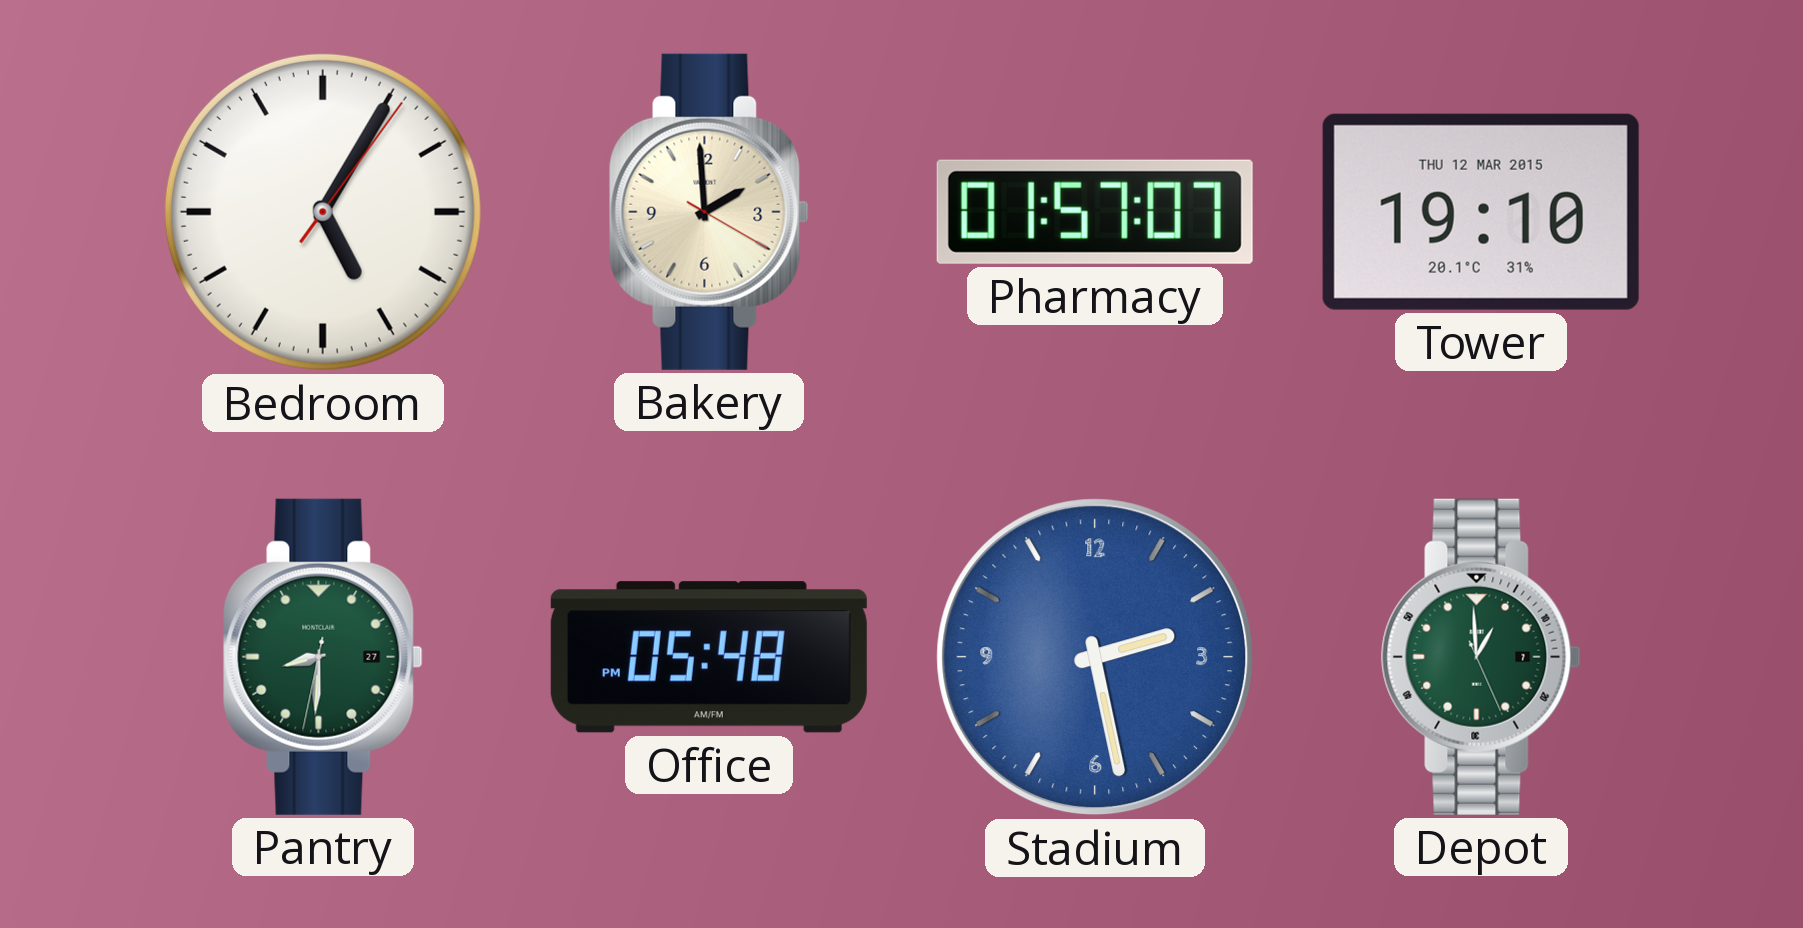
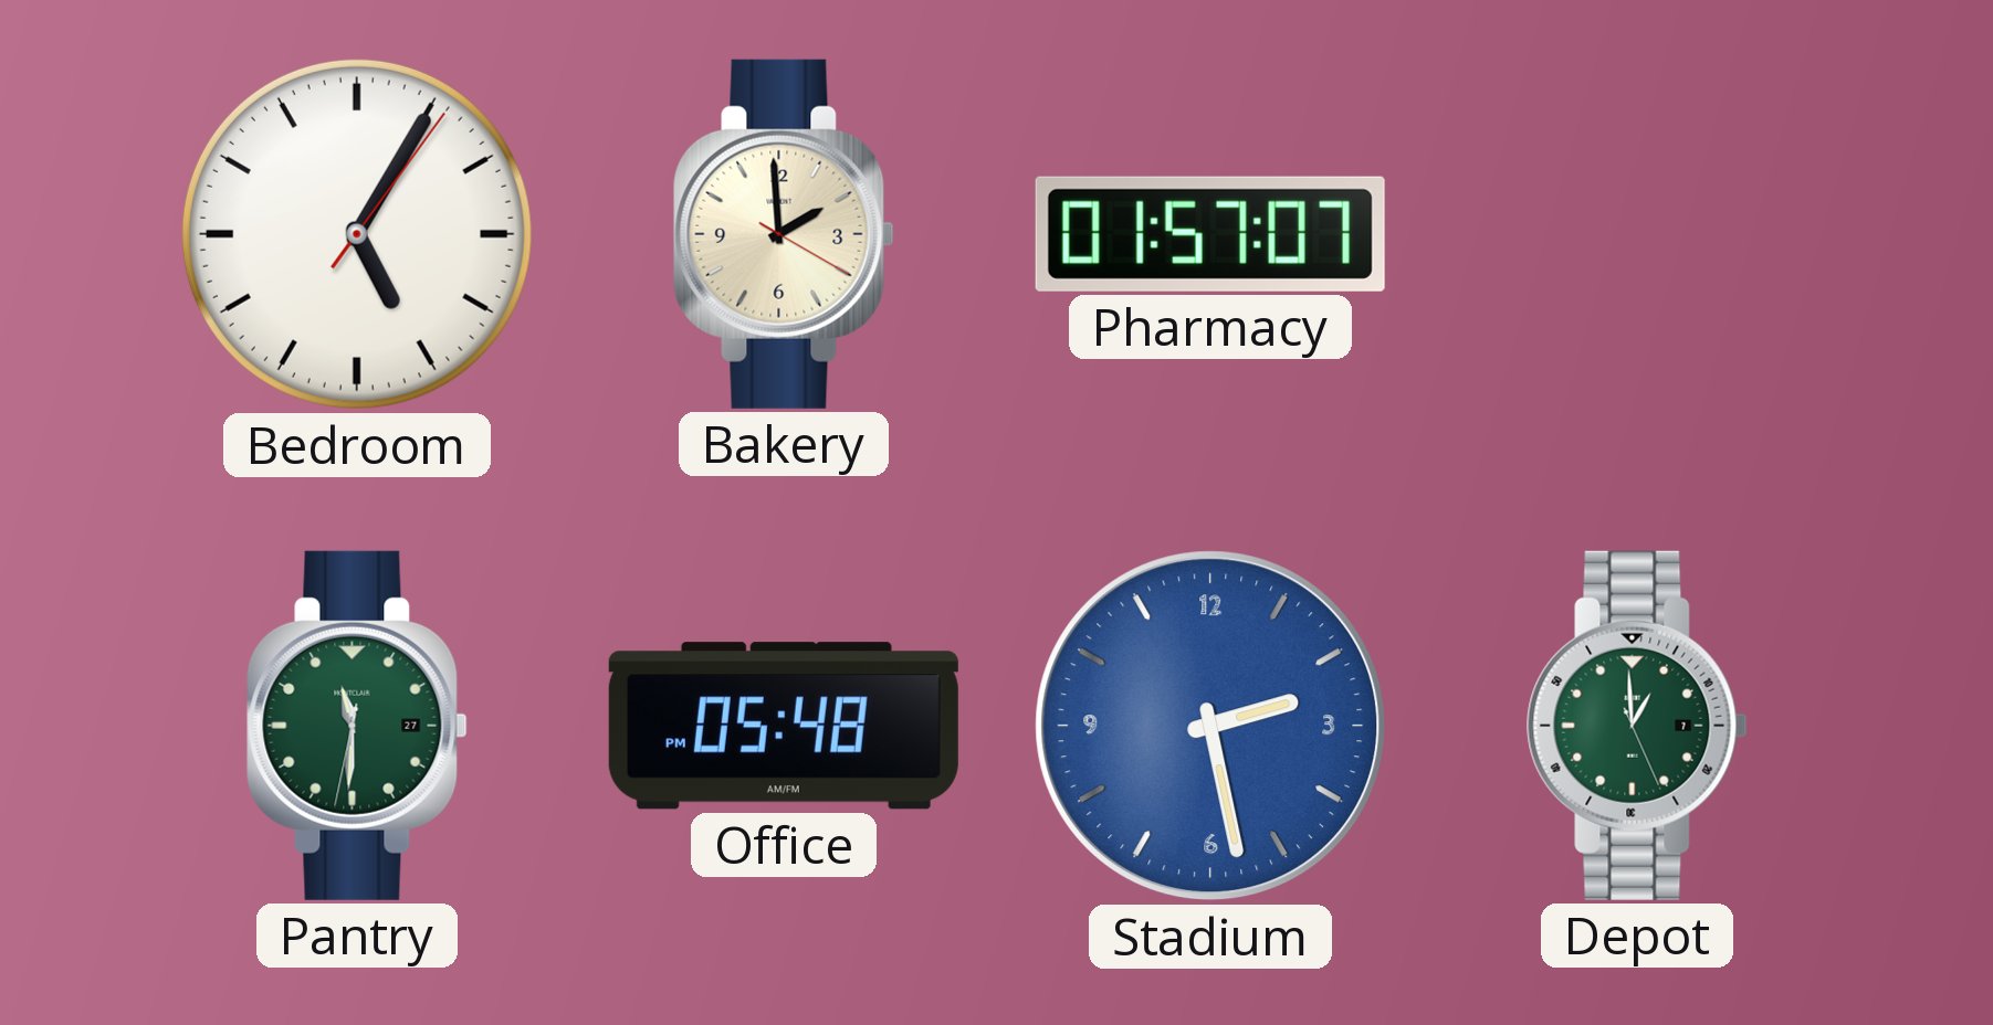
Tower: 19:10 -> none (1481, 212)
Pantry: 8:30 -> 11:30 (357, 726)
